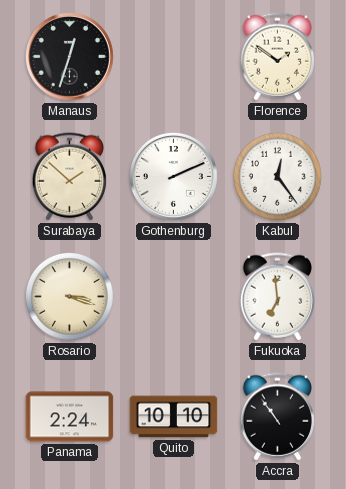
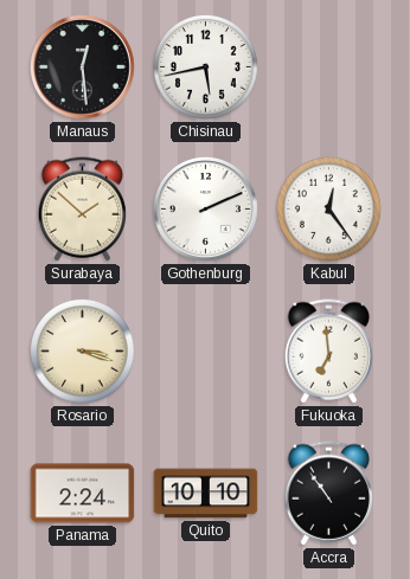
Manaus: 12:33 -> 12:29 (83, 67)
Chisinau: none -> 5:43 (205, 66)
Florence: 1:51 -> none (277, 57)
